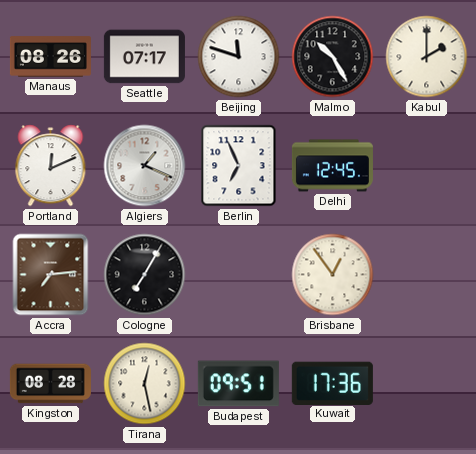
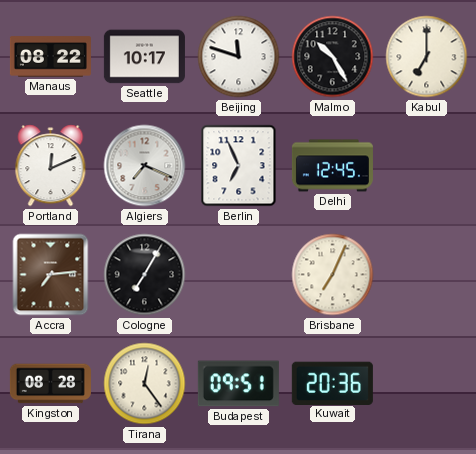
Manaus: 08:26 -> 08:22 (50, 57)
Seattle: 07:17 -> 10:17 (144, 57)
Kabul: 2:00 -> 7:00 (427, 57)
Algiers: 1:19 -> 7:19 (145, 166)
Brisbane: 12:54 -> 7:04 (333, 275)
Tirana: 12:28 -> 12:24 (145, 384)
Kuwait: 17:36 -> 20:36 (332, 383)
